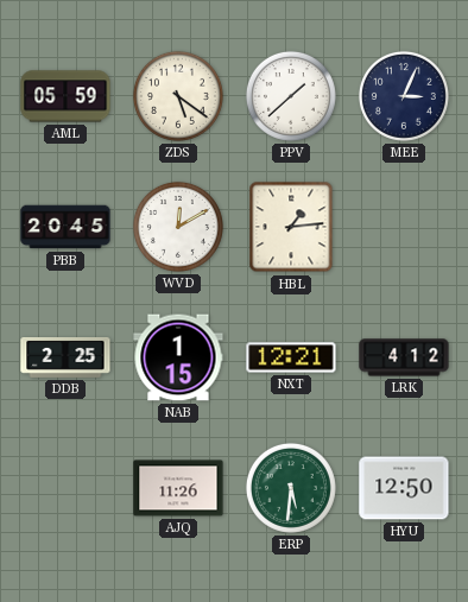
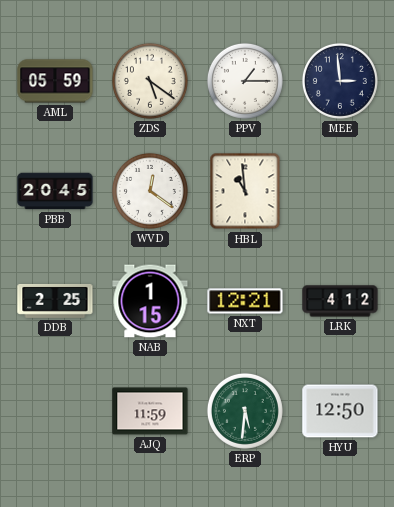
PPV: 1:38 -> 1:15 (245, 81)
MEE: 3:04 -> 2:59 (340, 81)
WVD: 12:10 -> 12:21 (150, 191)
HBL: 1:14 -> 10:59 (245, 191)
AJQ: 11:26 -> 11:59 (150, 411)
